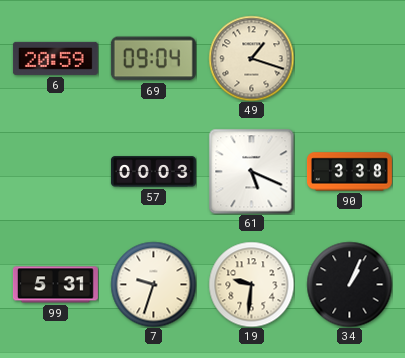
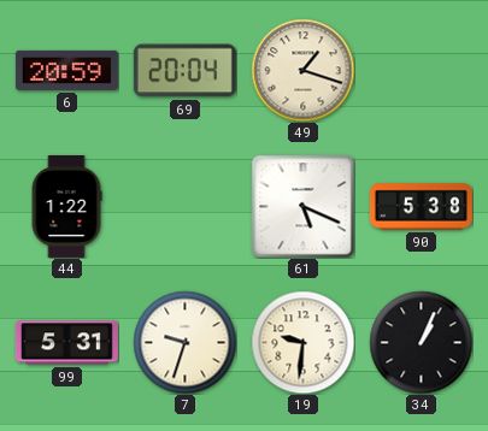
69: 09:04 -> 20:04 (184, 71)
44: none -> 1:22 (66, 206)
57: 00:03 -> none (153, 172)
90: 3:38 -> 5:38 (421, 207)
